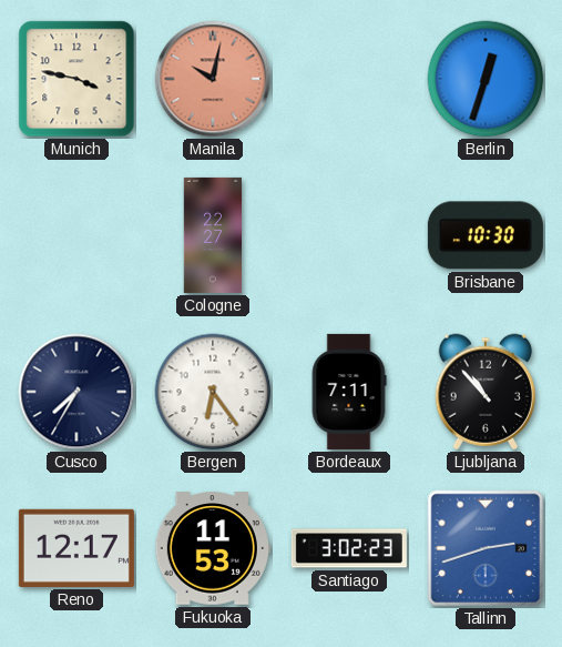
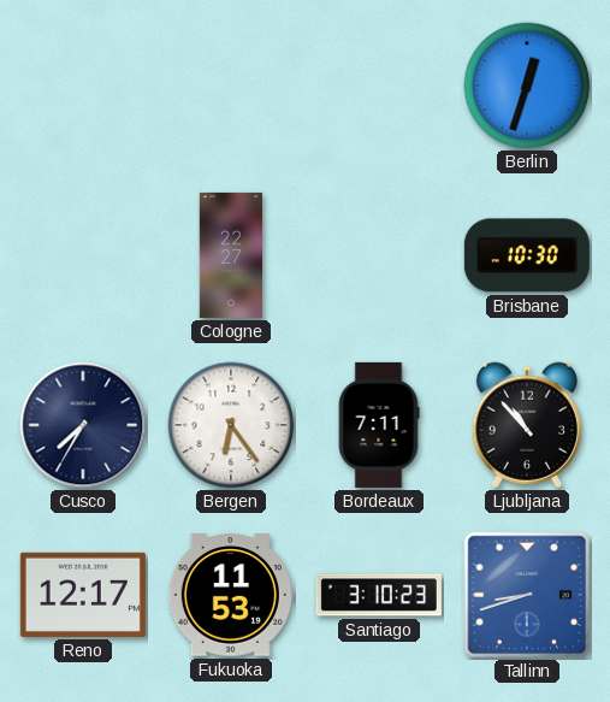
Munich: 3:47 -> none (76, 79)
Manila: 10:02 -> none (213, 79)
Santiago: 3:02 -> 3:10 (379, 595)
Tallinn: 2:42 -> 8:42 (527, 595)
